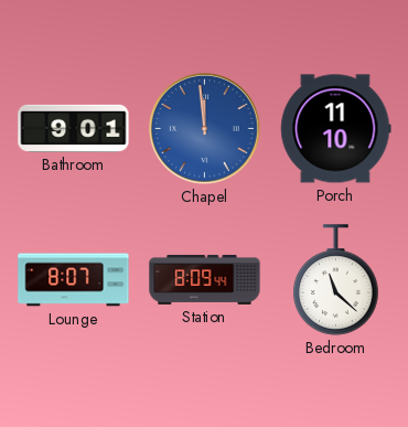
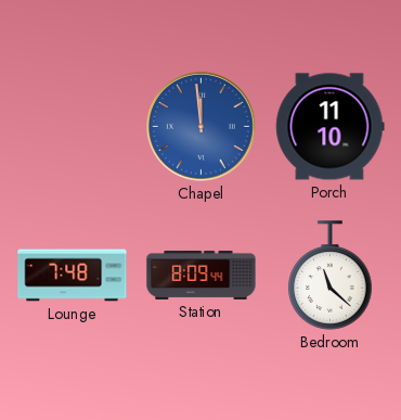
Bathroom: 9:01 -> none (74, 128)
Lounge: 8:07 -> 7:48 (73, 276)
